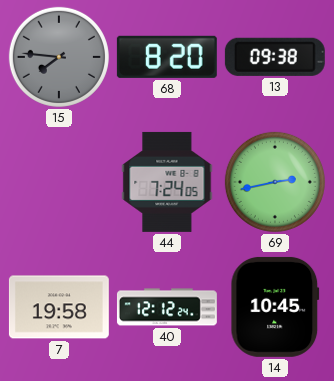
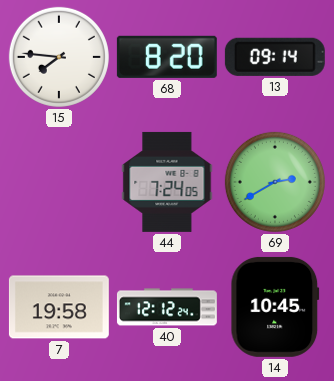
15 dial: grey -> white (59, 57)
13: 09:38 -> 09:14 (275, 57)
69: 2:43 -> 2:40 (275, 182)
